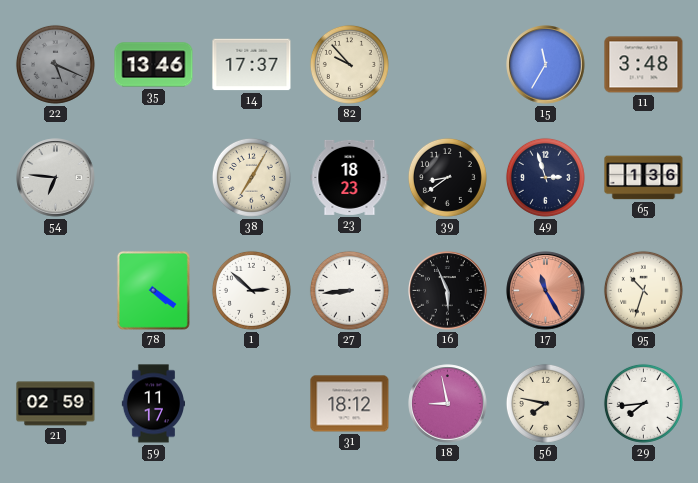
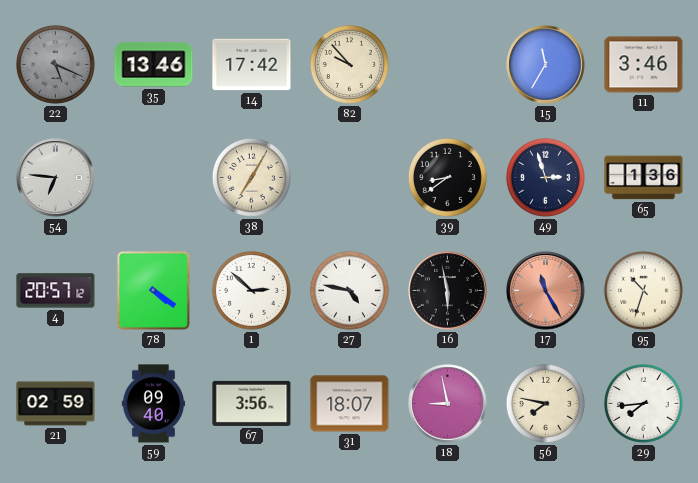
14: 17:37 -> 17:42 (252, 65)
11: 3:48 -> 3:46 (644, 65)
23: 18:23 -> none (350, 177)
4: none -> 20:57 (56, 291)
27: 8:44 -> 4:47 (349, 290)
16: 5:56 -> 5:58 (448, 291)
59: 11:17 -> 09:40 (153, 404)
67: none -> 3:56 (252, 403)
31: 18:12 -> 18:07 (350, 404)
